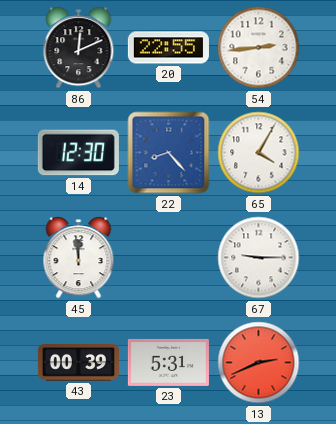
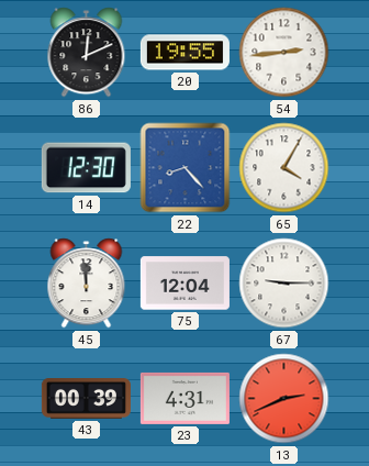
20: 22:55 -> 19:55 (185, 53)
75: none -> 12:04 (185, 284)
23: 5:31 -> 4:31 (185, 398)
